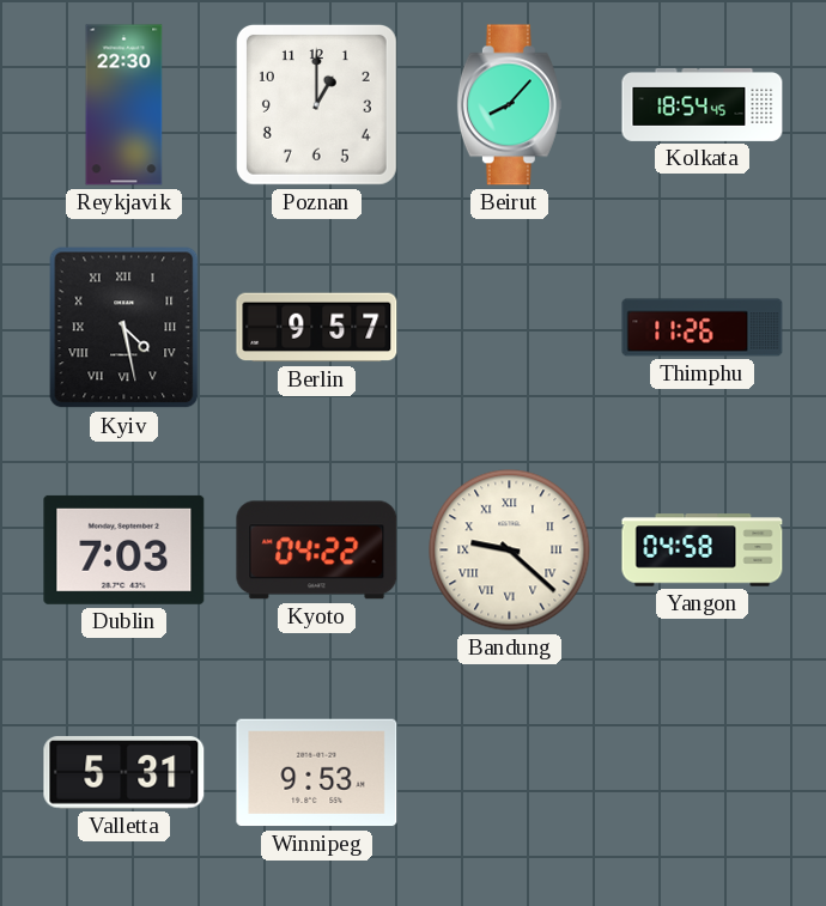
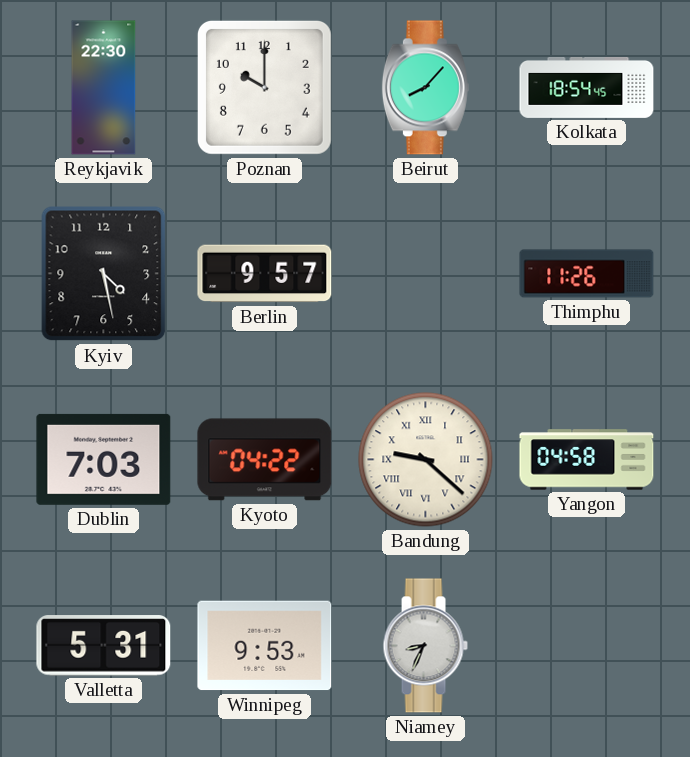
Poznan: 1:00 -> 10:00 (264, 87)
Kyiv numerals: Roman -> Arabic (104, 274)
Niamey: none -> 8:34 (425, 646)
